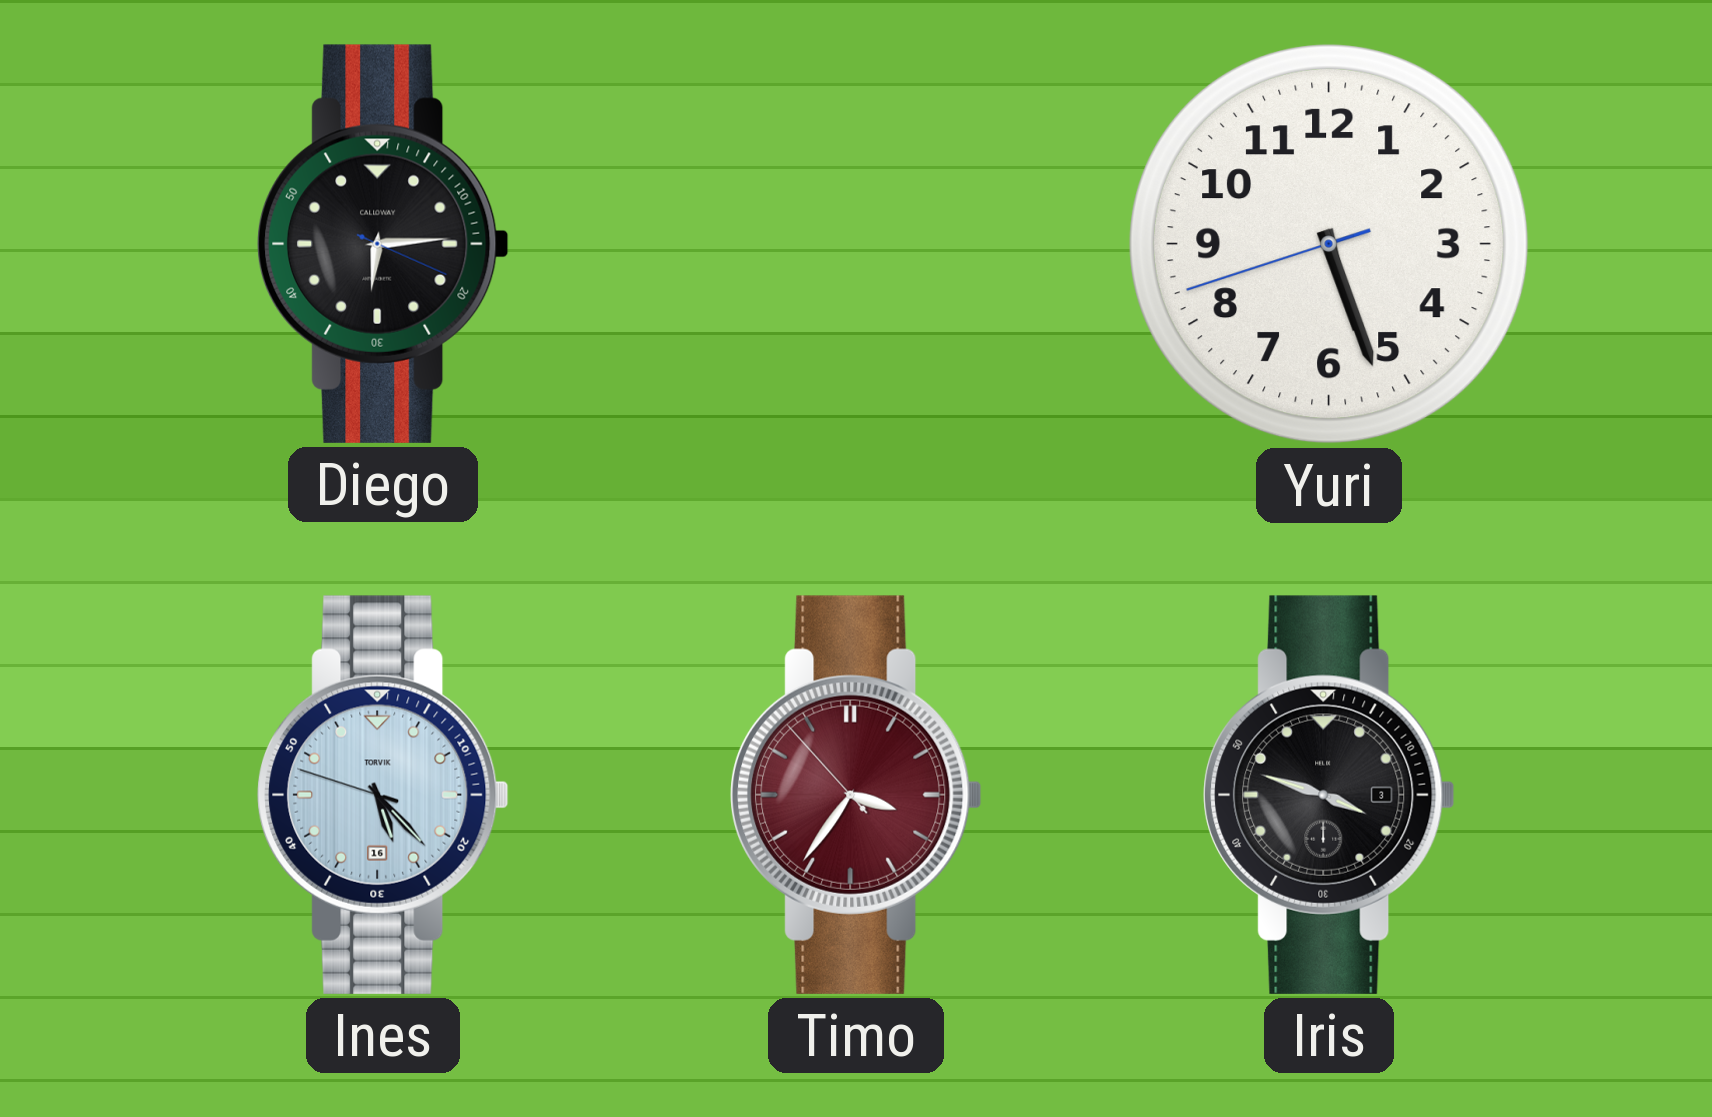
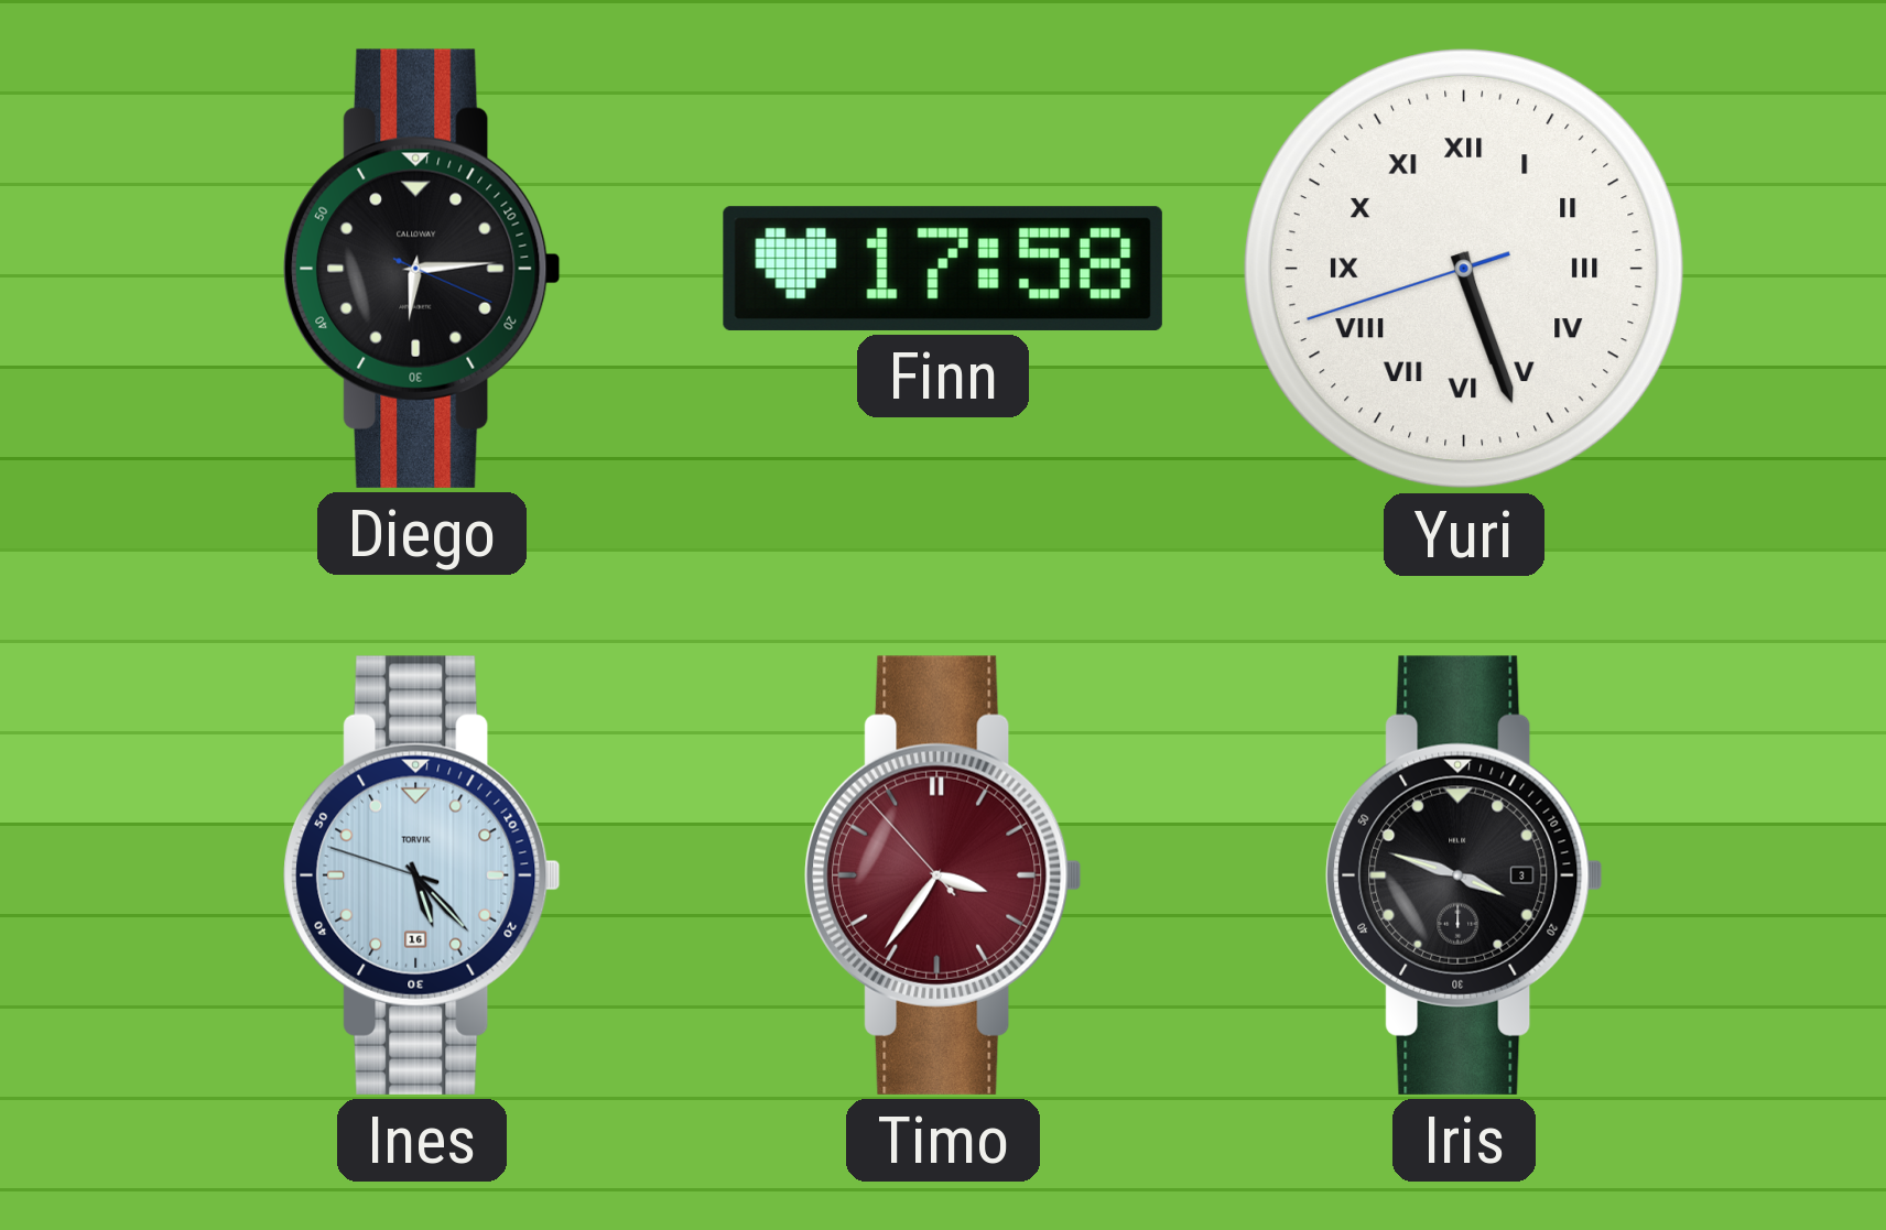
Finn: none -> 17:58 (943, 269)
Yuri numerals: Arabic -> Roman (1464, 269)
